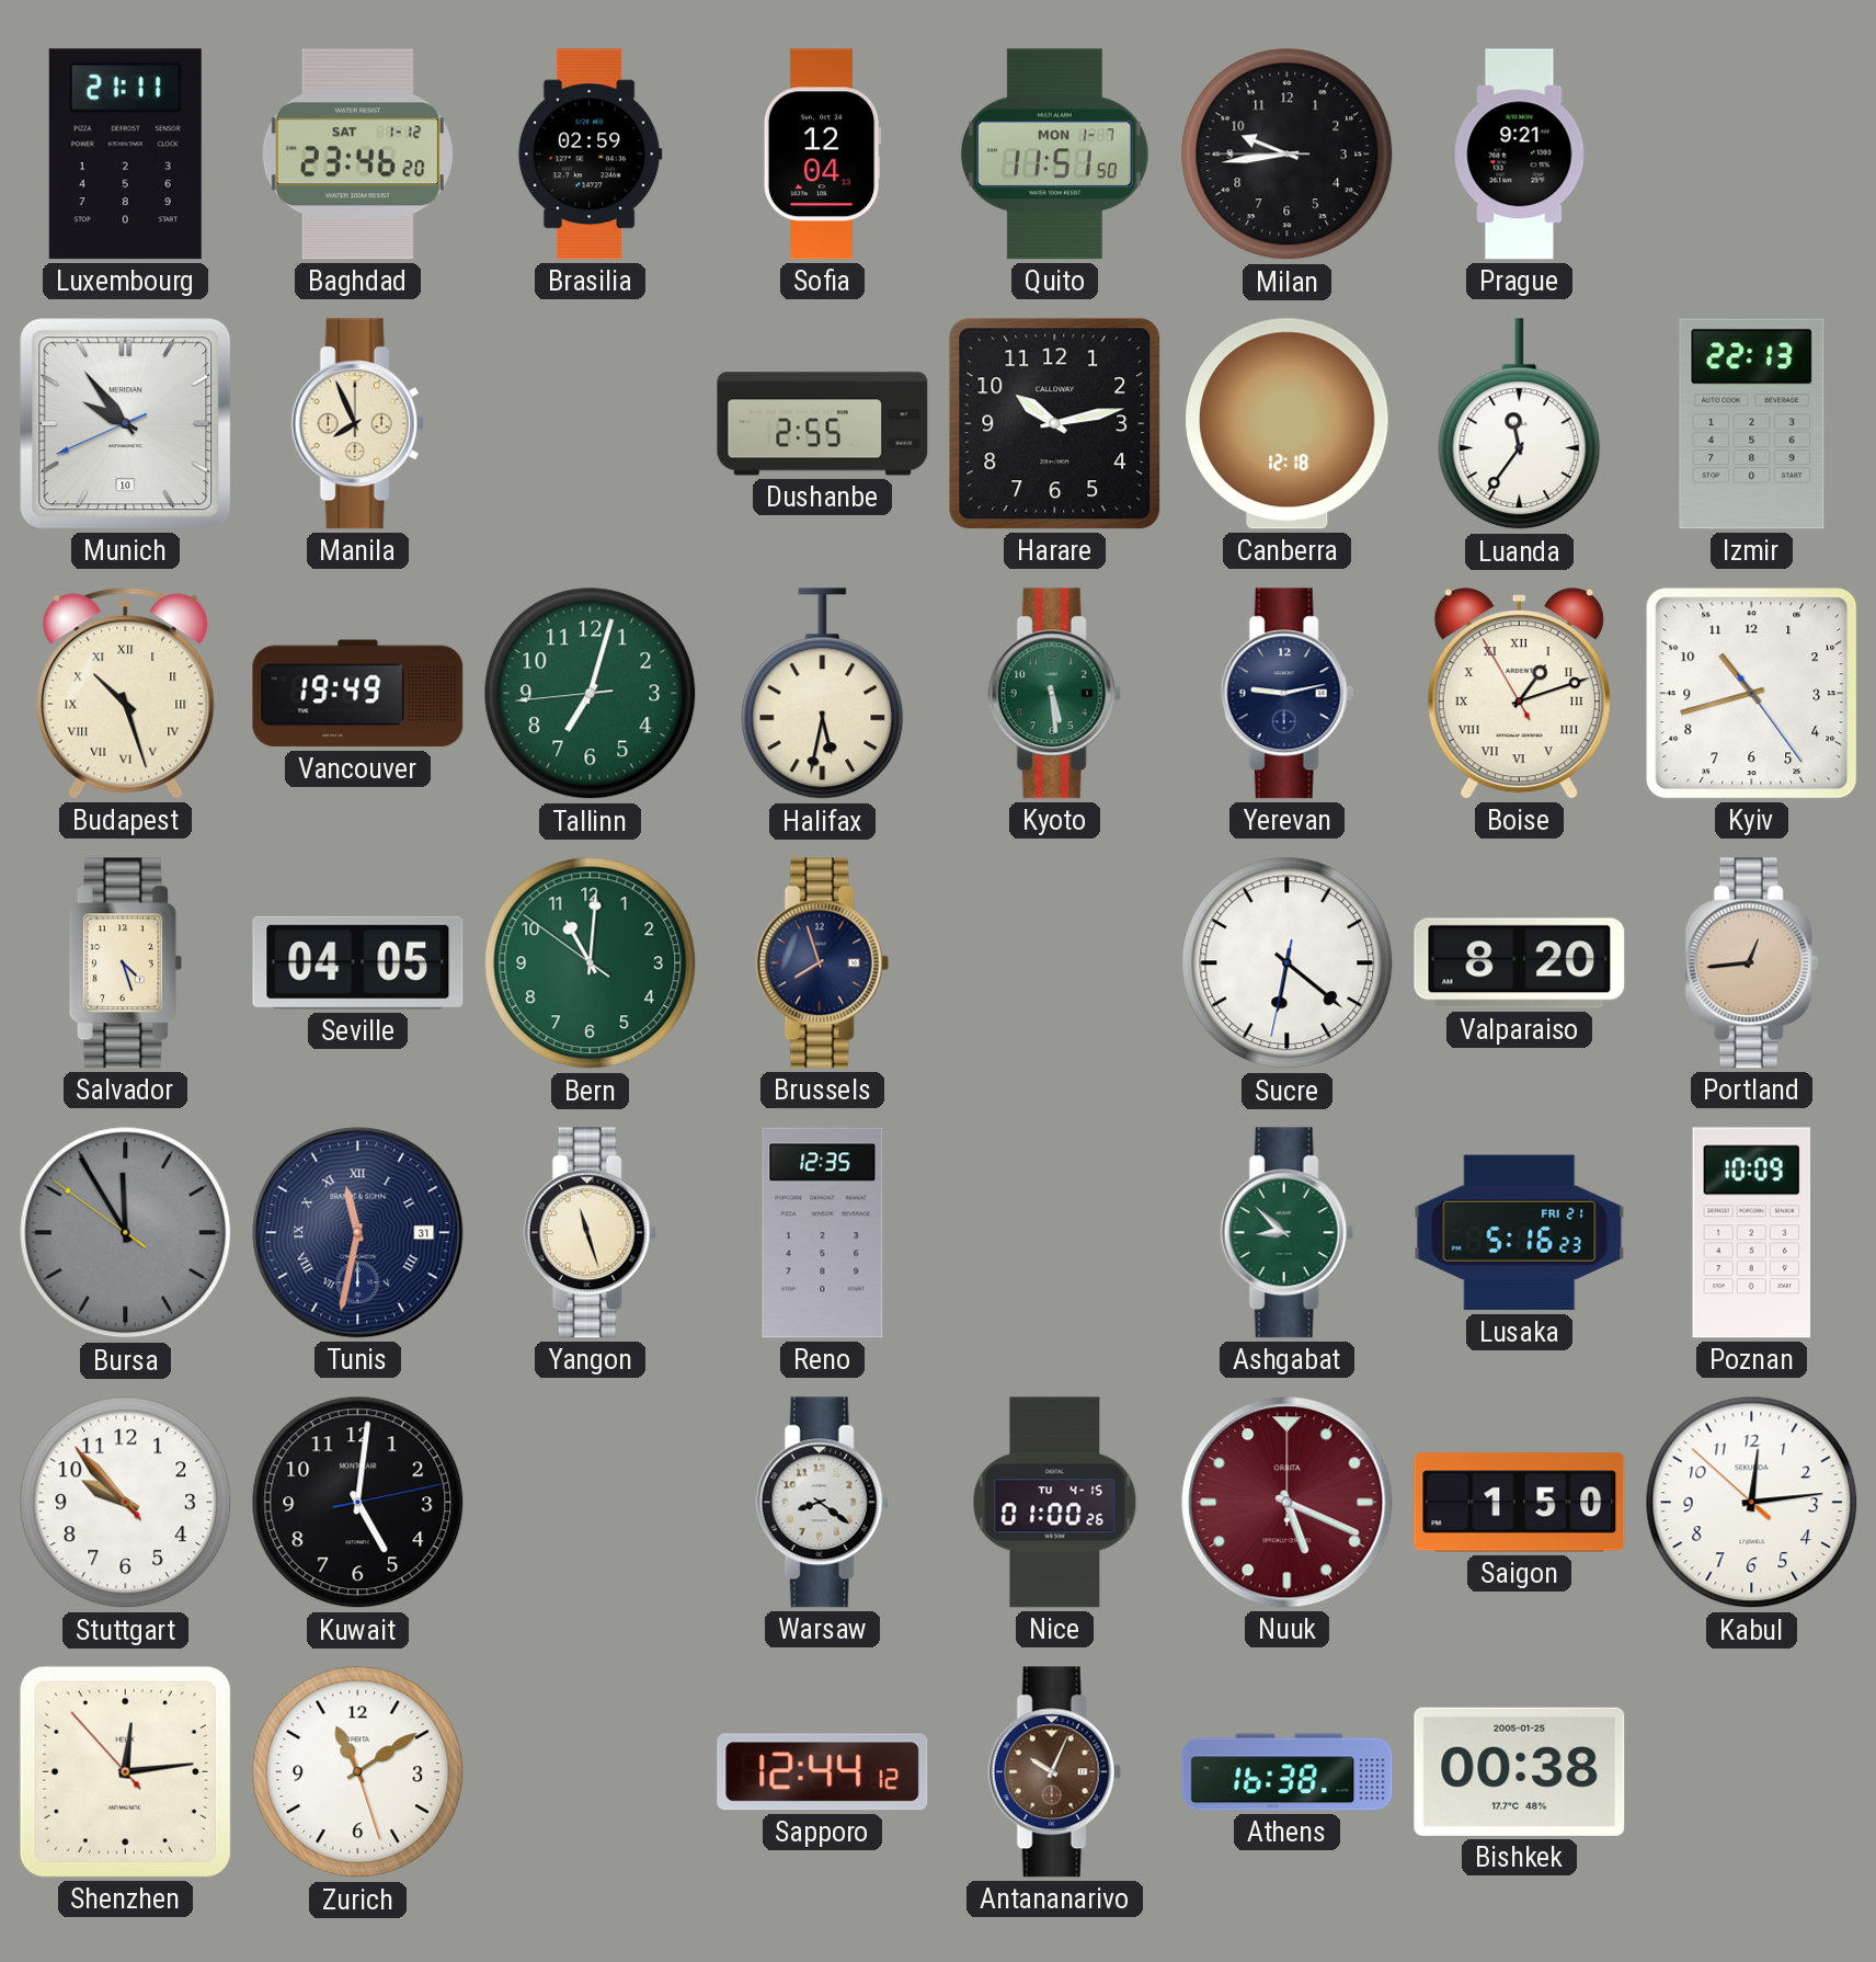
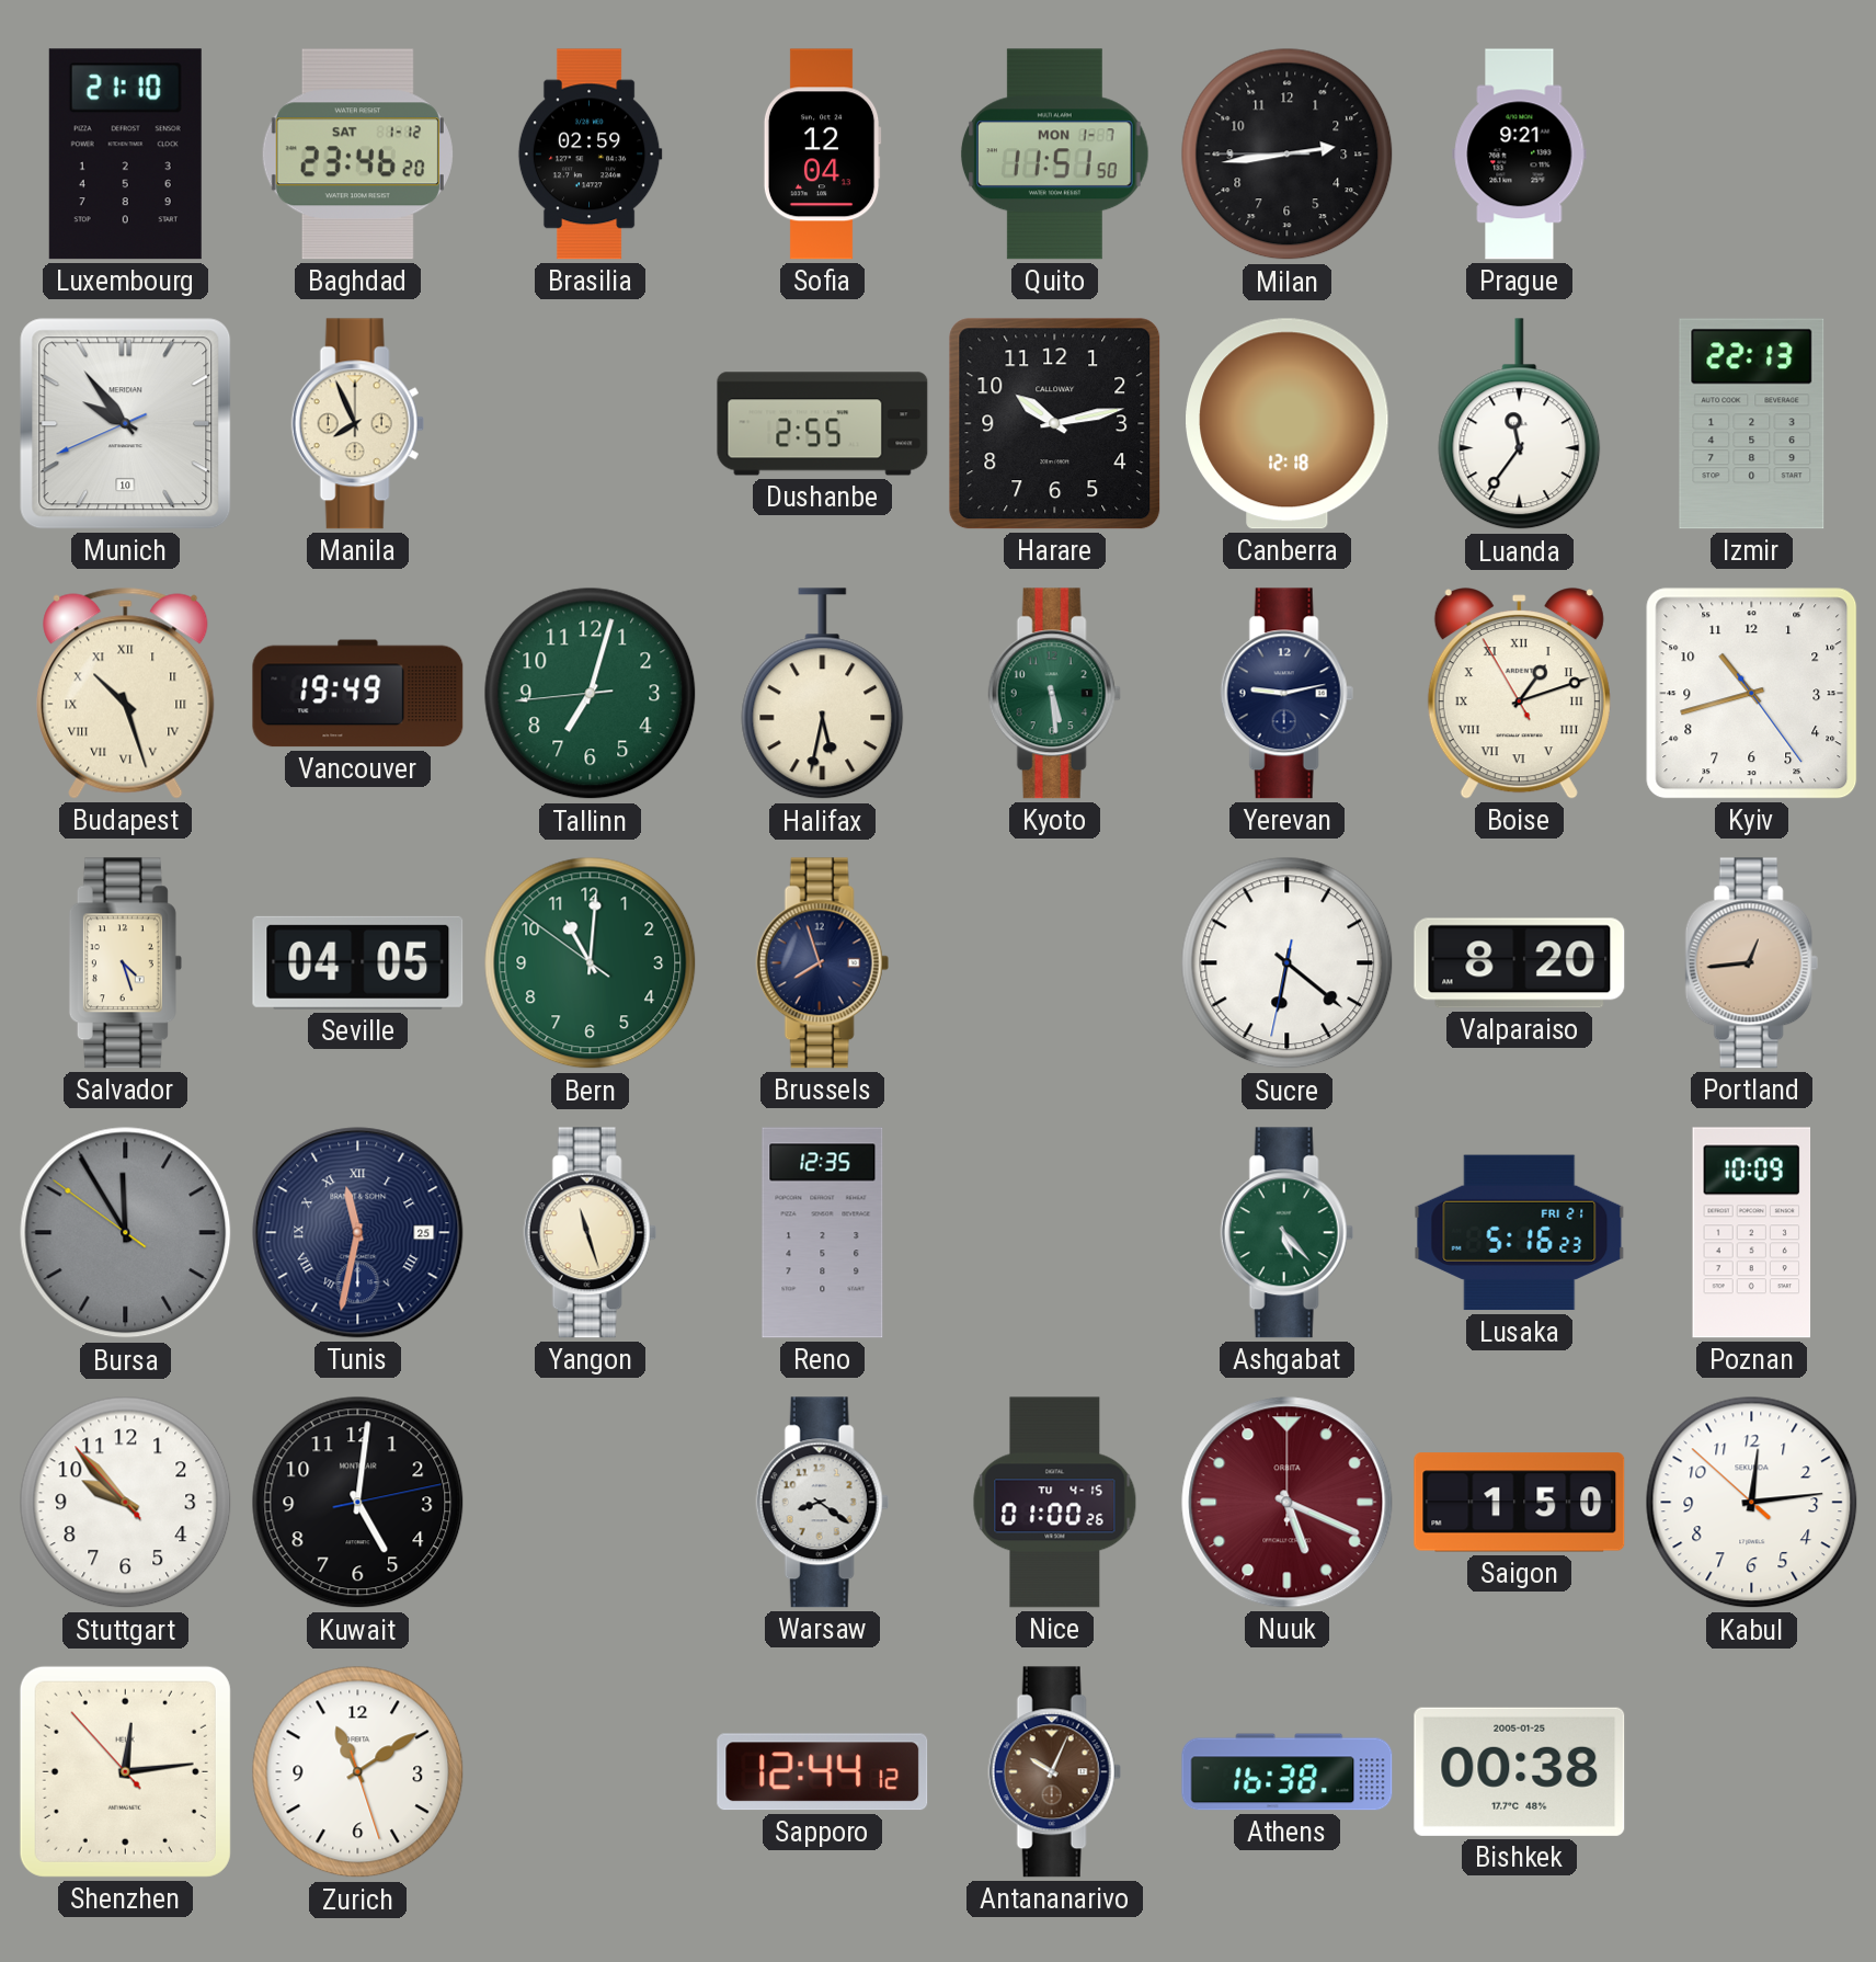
Luxembourg: 21:11 -> 21:10 (125, 155)
Milan: 9:43 -> 2:43 (1288, 155)
Tunis date: 31 -> 25 (358, 1233)
Ashgabat: 8:52 -> 5:23 (1286, 1233)
